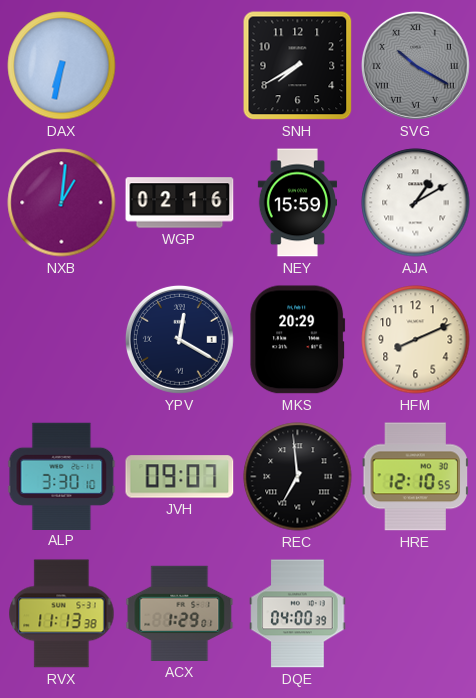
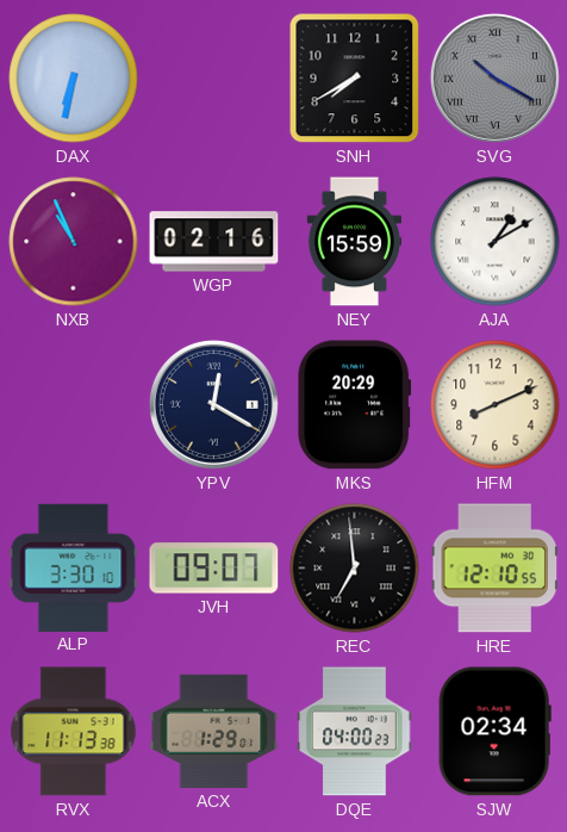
NXB: 1:01 -> 10:56 (74, 242)
DQE: 04:00:39 -> 04:00:23 (355, 732)
SJW: none -> 02:34 (494, 732)
